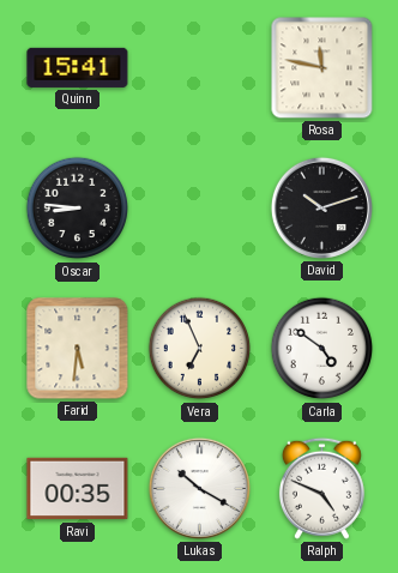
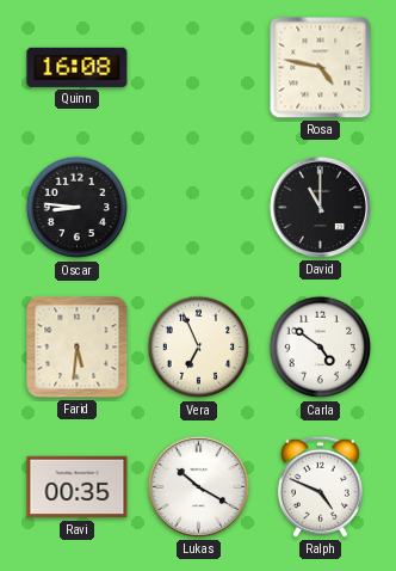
Quinn: 15:41 -> 16:08 (78, 67)
Rosa: 11:47 -> 4:47 (321, 68)
David: 10:12 -> 11:00 (320, 207)
